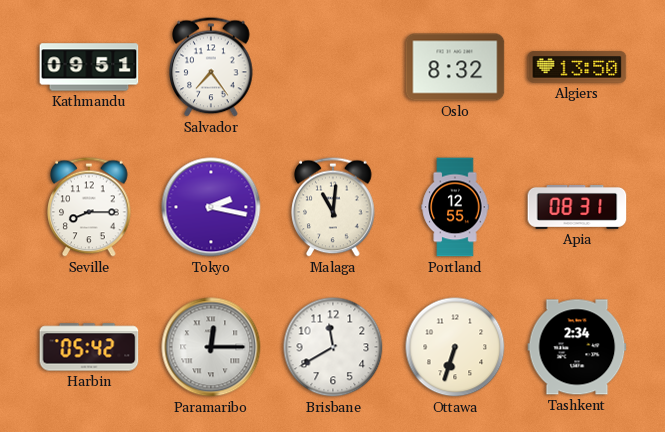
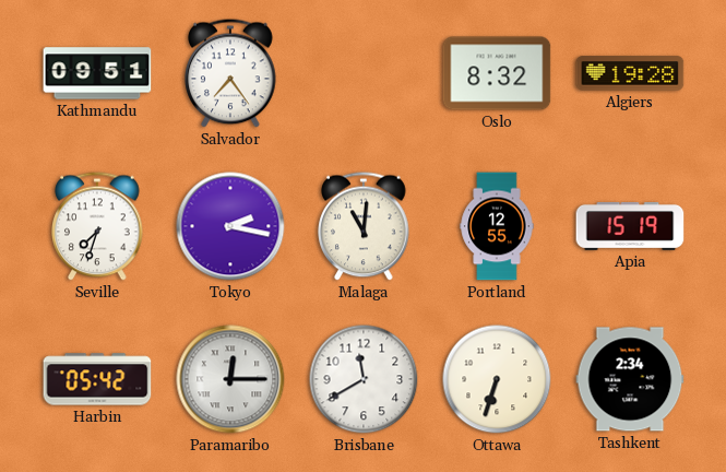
Algiers: 13:50 -> 19:28 (630, 73)
Seville: 8:15 -> 7:33 (97, 226)
Apia: 08:31 -> 15:19 (630, 227)
